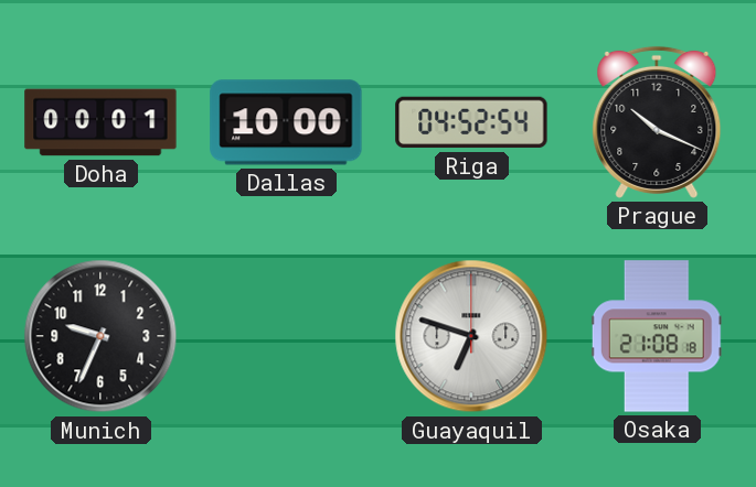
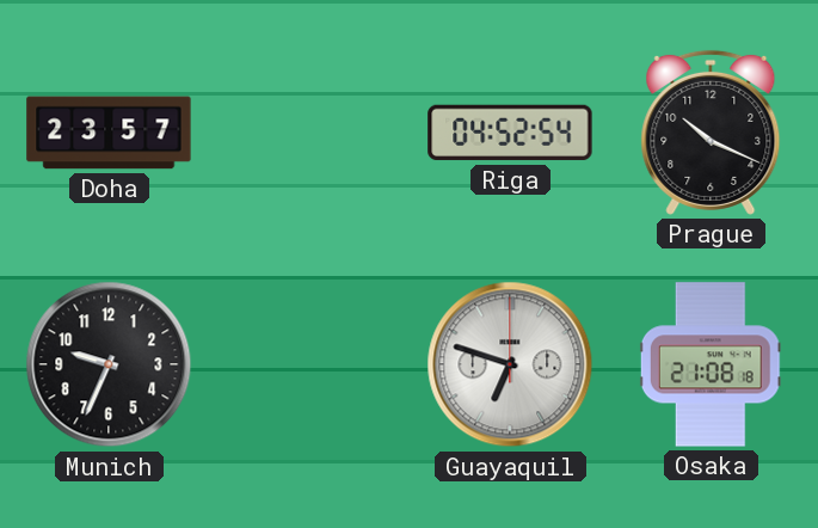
Doha: 00:01 -> 23:57 (109, 133)
Dallas: 10:00 -> none (286, 122)
